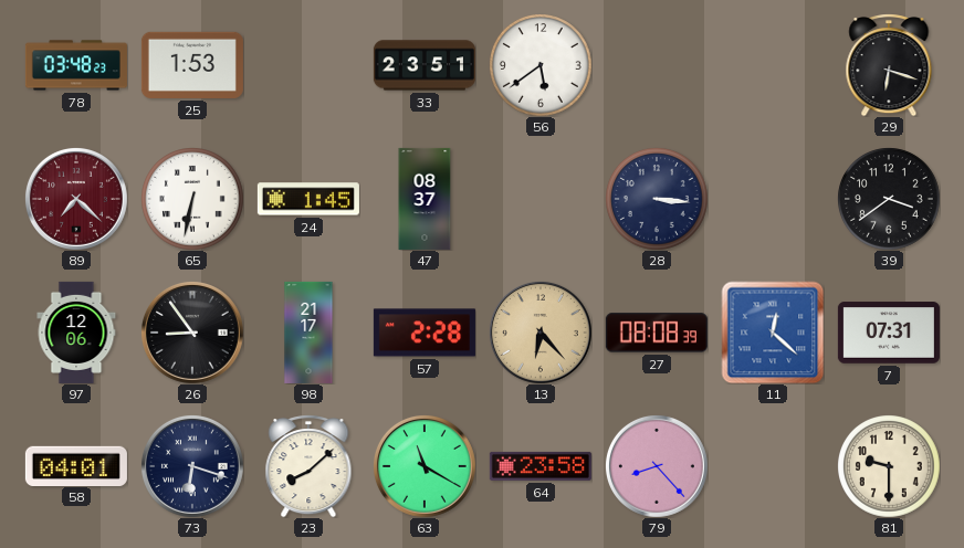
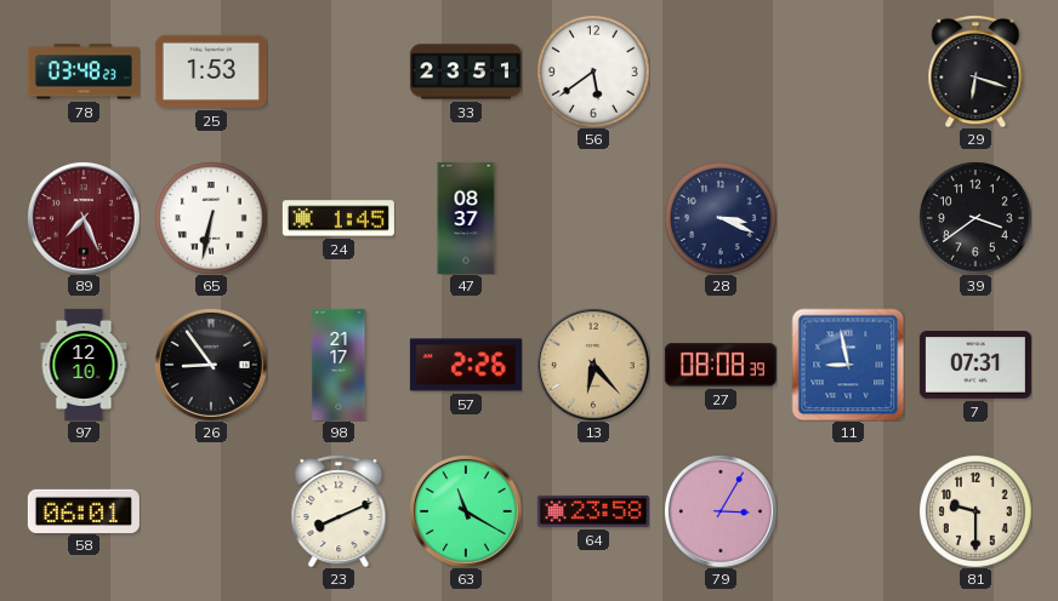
89: 7:22 -> 7:26 (84, 218)
28: 3:16 -> 3:19 (721, 218)
97: 12:06 -> 12:10 (84, 365)
57: 2:28 -> 2:26 (466, 365)
11: 12:22 -> 8:58 (848, 365)
58: 04:01 -> 06:01 (84, 510)
73: 6:18 -> none (192, 466)
23: 8:08 -> 8:11 (339, 511)
79: 8:23 -> 3:05 (721, 511)
